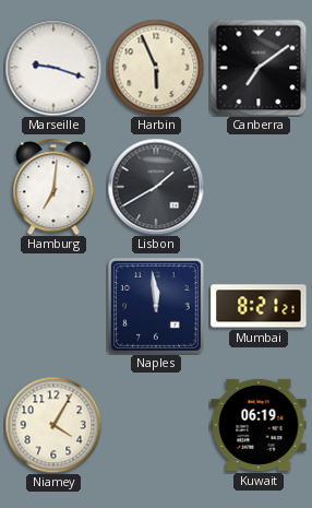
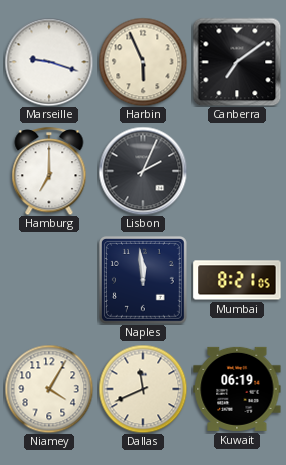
Hamburg: 7:01 -> 7:00 (49, 171)
Lisbon: 1:40 -> 2:04 (143, 171)
Mumbai: 8:21:21 -> 8:21:05 (237, 280)
Dallas: none -> 11:41 (143, 389)
